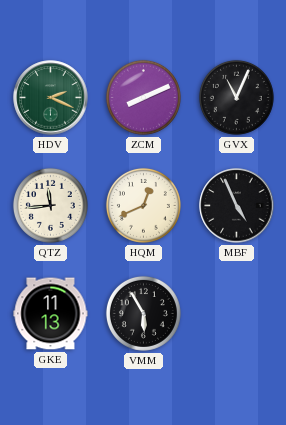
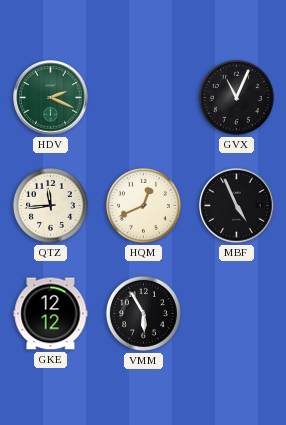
ZCM: 8:11 -> none (143, 97)
GKE: 11:13 -> 12:12 (51, 314)
